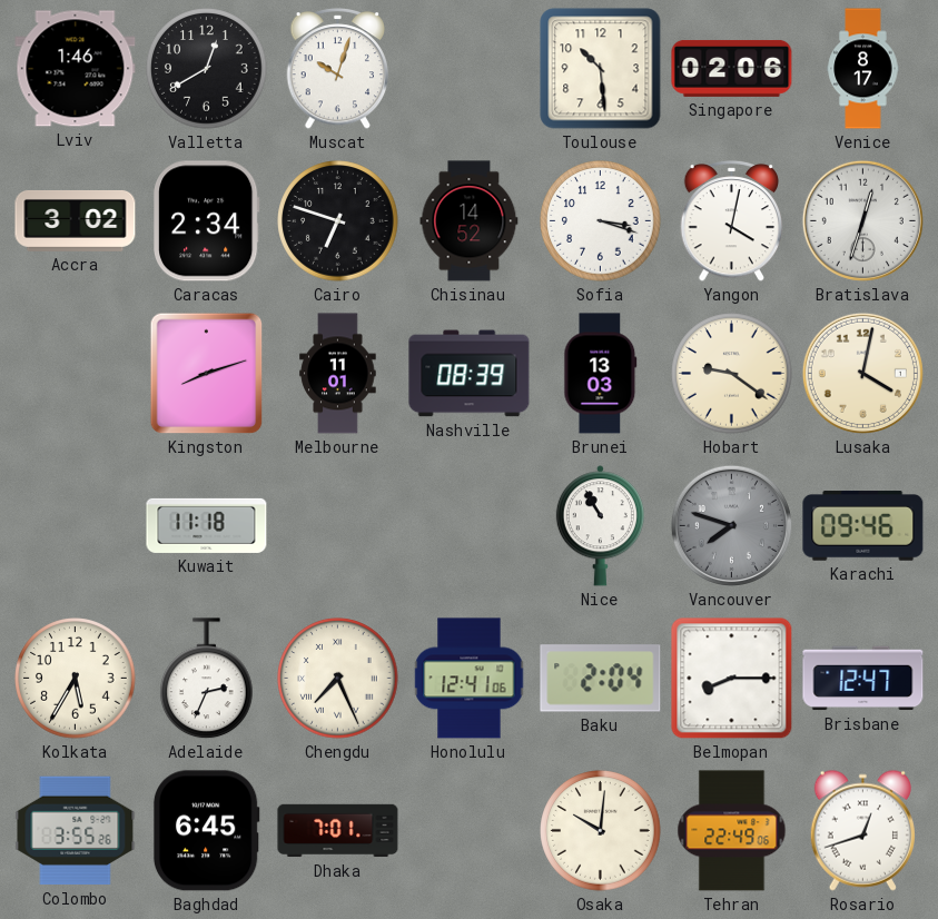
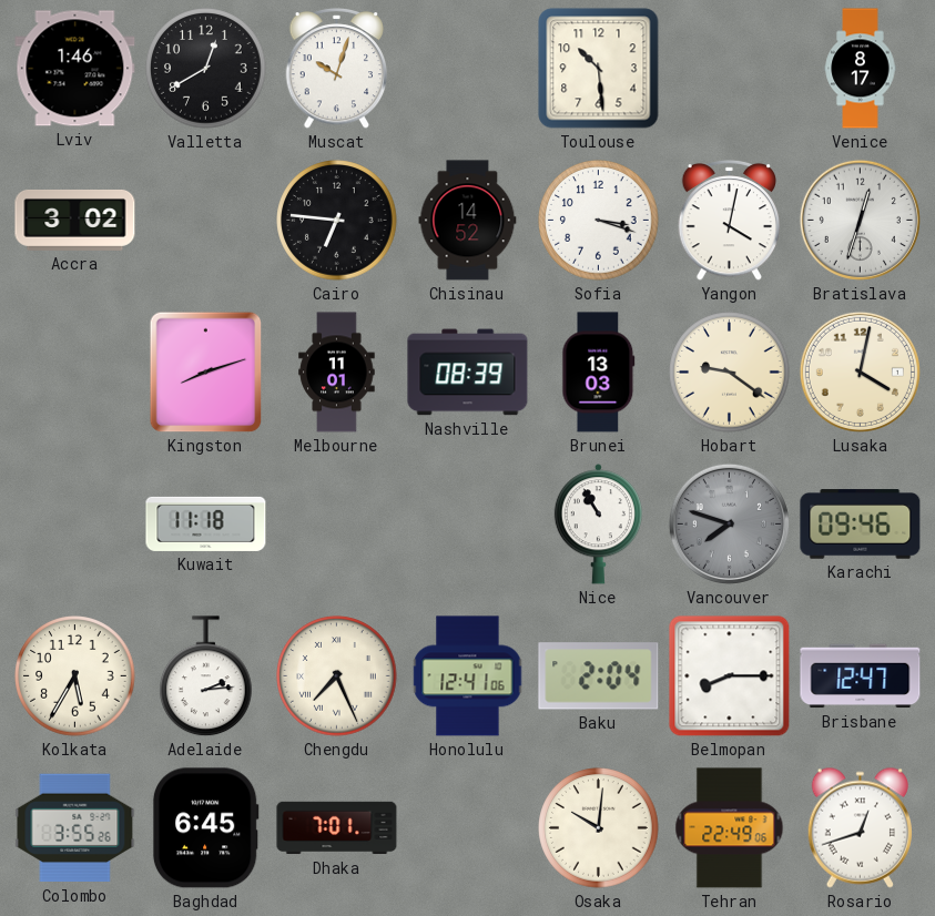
Singapore: 02:06 -> none (732, 68)
Caracas: 2:34 -> none (206, 221)
Cairo: 6:48 -> 6:46 (337, 221)
Adelaide: 2:34 -> 2:14 (206, 676)
